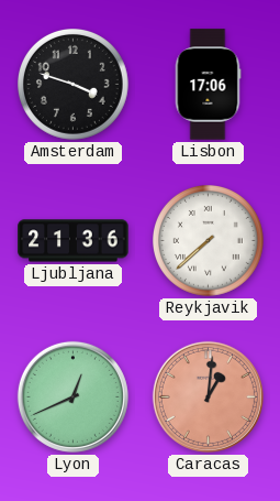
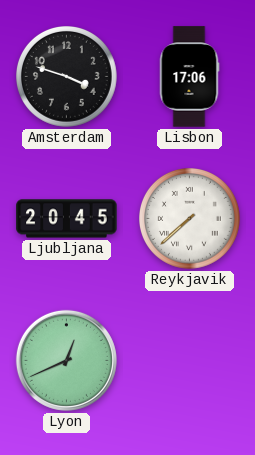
Ljubljana: 21:36 -> 20:45 (67, 219)
Caracas: 1:01 -> none (208, 396)
